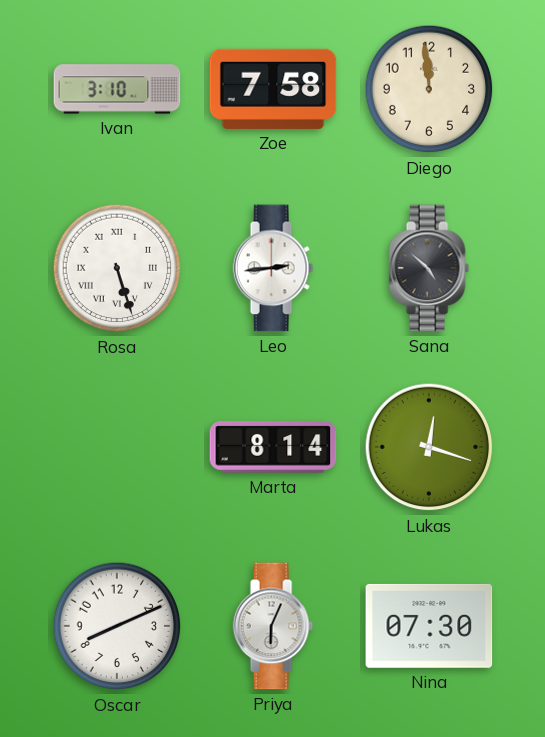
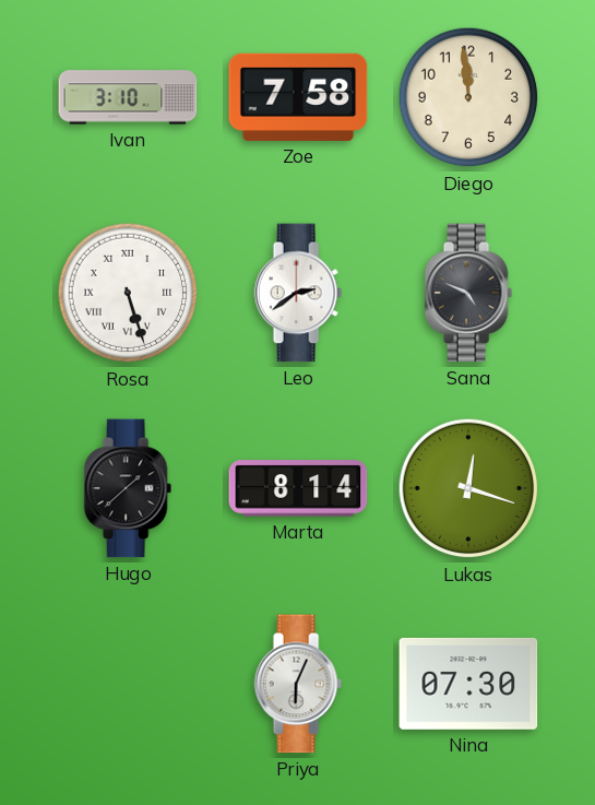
Leo: 2:44 -> 2:39 (298, 293)
Sana: 4:52 -> 4:49 (468, 293)
Hugo: none -> 1:38 (128, 488)
Oscar: 8:11 -> none (117, 626)
